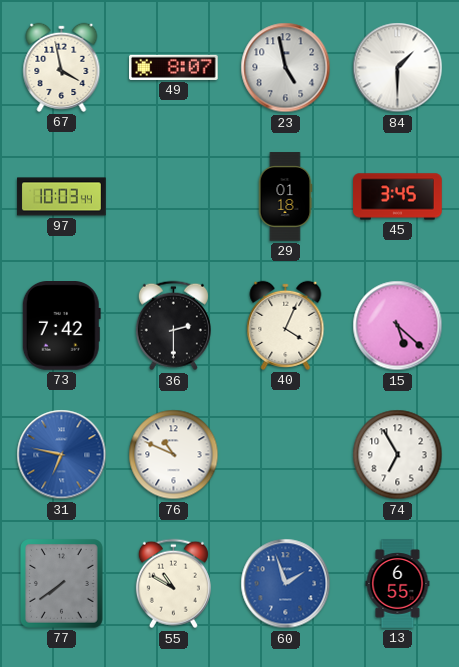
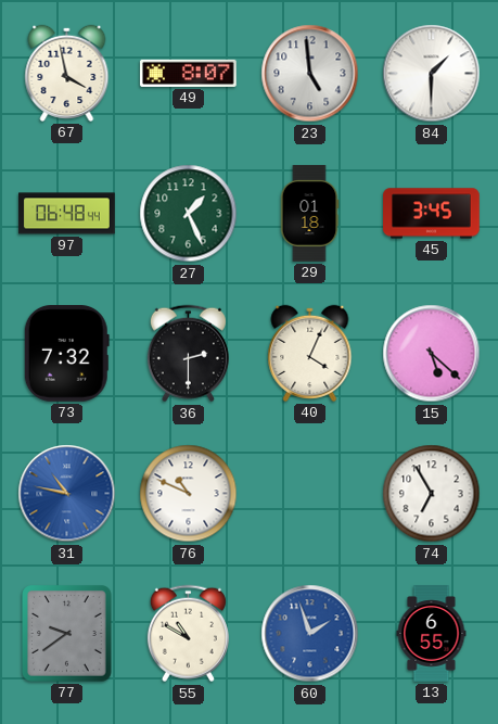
23: 4:58 -> 4:59 (310, 74)
97: 10:03 -> 06:48 (67, 214)
27: none -> 1:26 (189, 214)
73: 7:42 -> 7:32 (66, 354)
31: 6:47 -> 10:47 (67, 494)
77: 7:39 -> 9:39 (67, 634)
